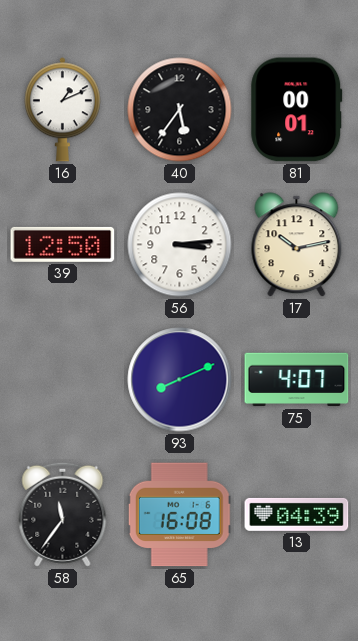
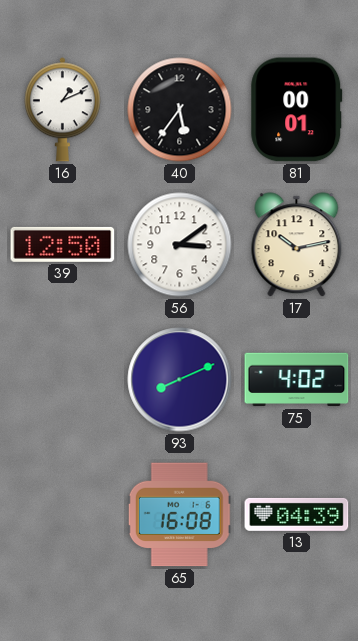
56: 3:14 -> 3:09 (180, 245)
75: 4:07 -> 4:02 (297, 380)
58: 11:36 -> none (63, 514)
